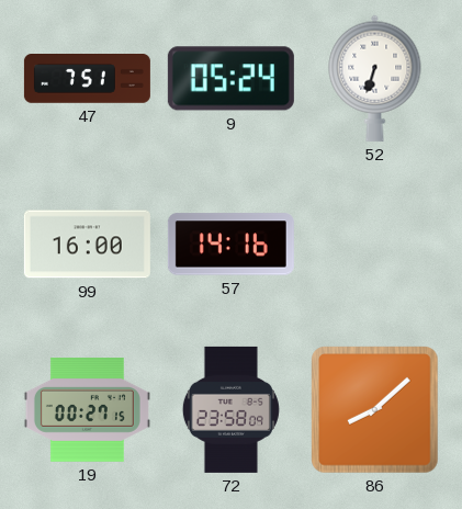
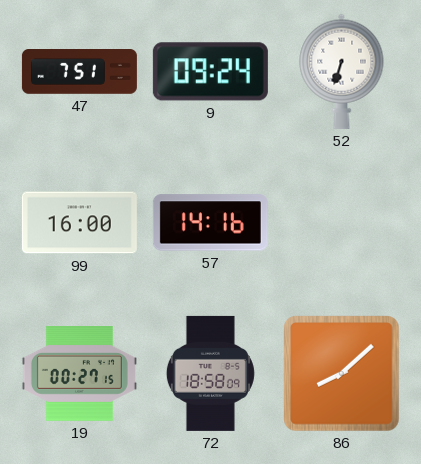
9: 05:24 -> 09:24 (210, 72)
72: 23:58 -> 18:58 (210, 373)
